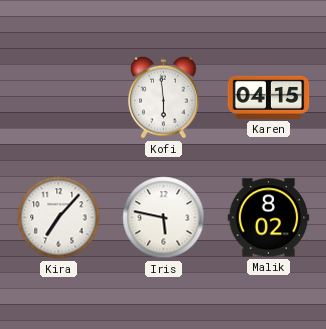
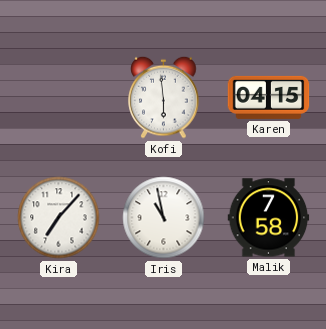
Iris: 5:47 -> 10:58 (164, 218)
Malik: 8:02 -> 7:58 (269, 218)
